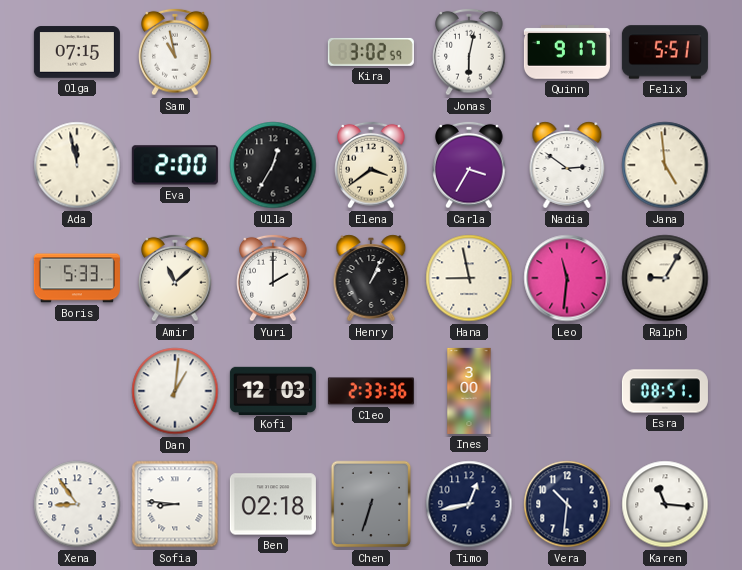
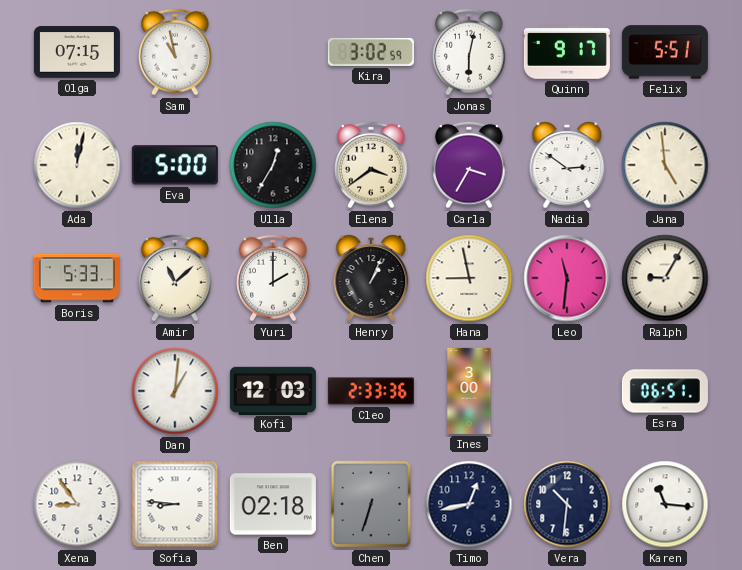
Ada: 11:58 -> 12:02 (77, 165)
Eva: 2:00 -> 5:00 (175, 165)
Esra: 08:51 -> 06:51 (665, 391)
